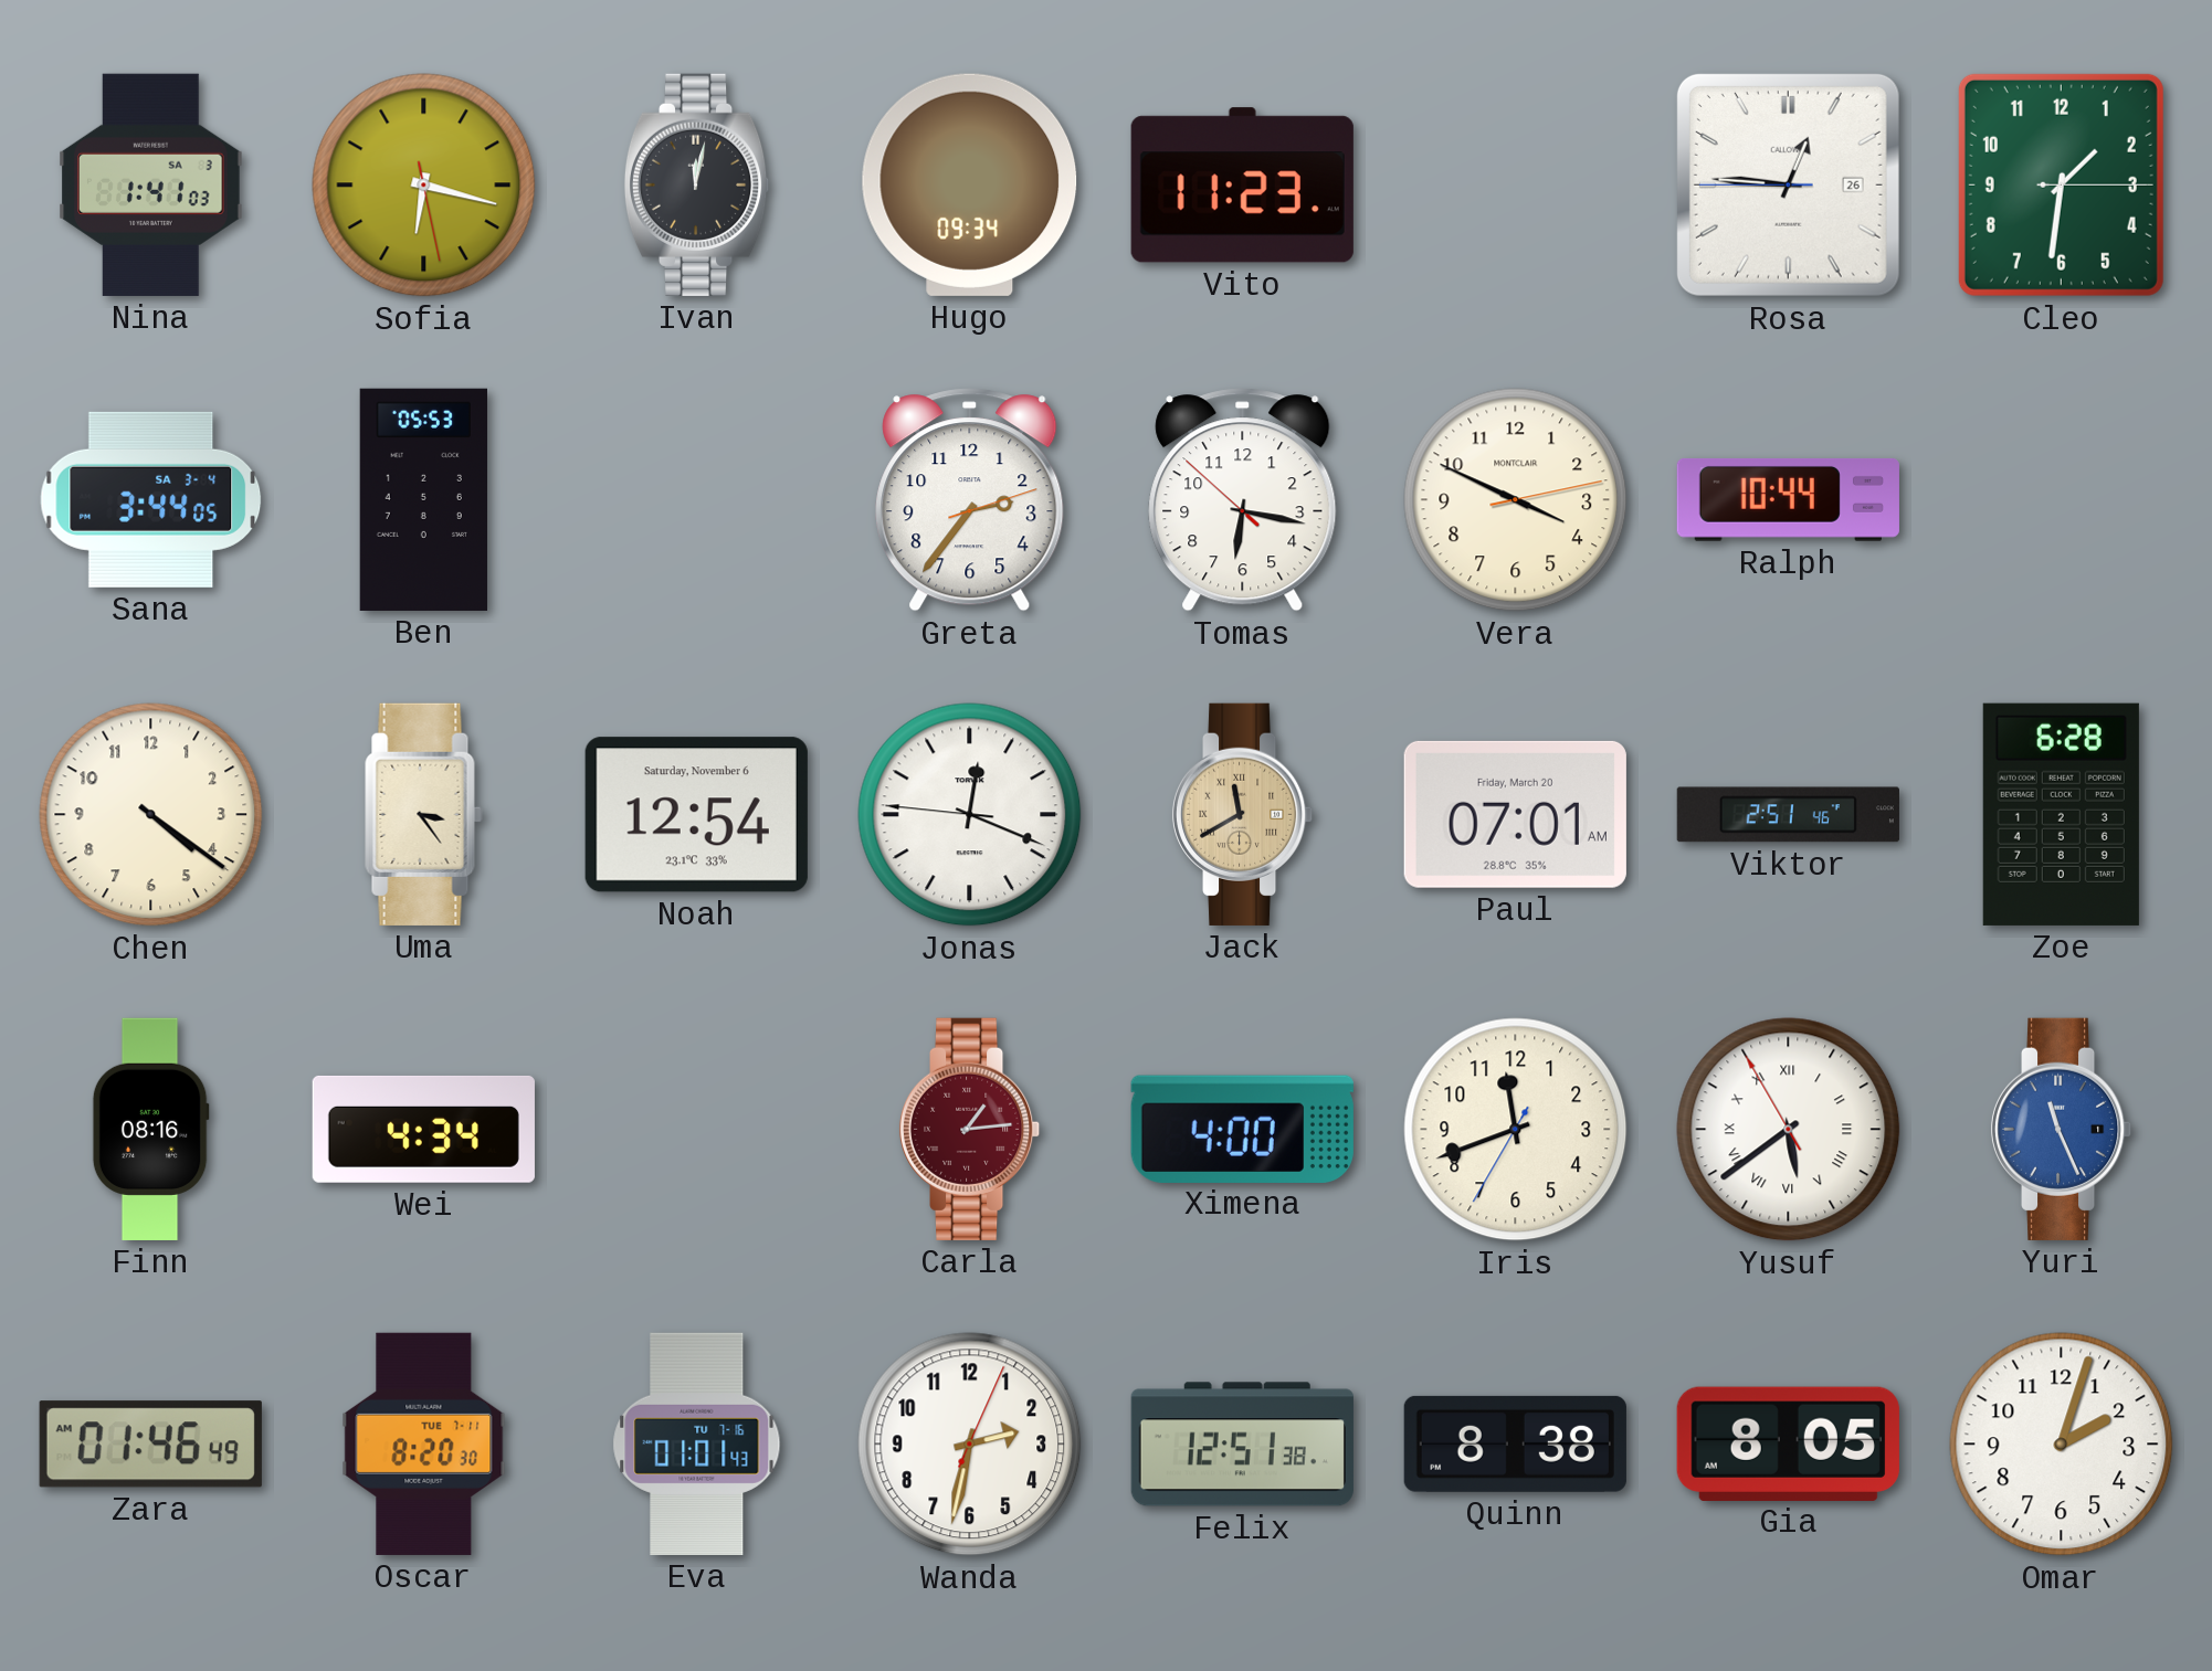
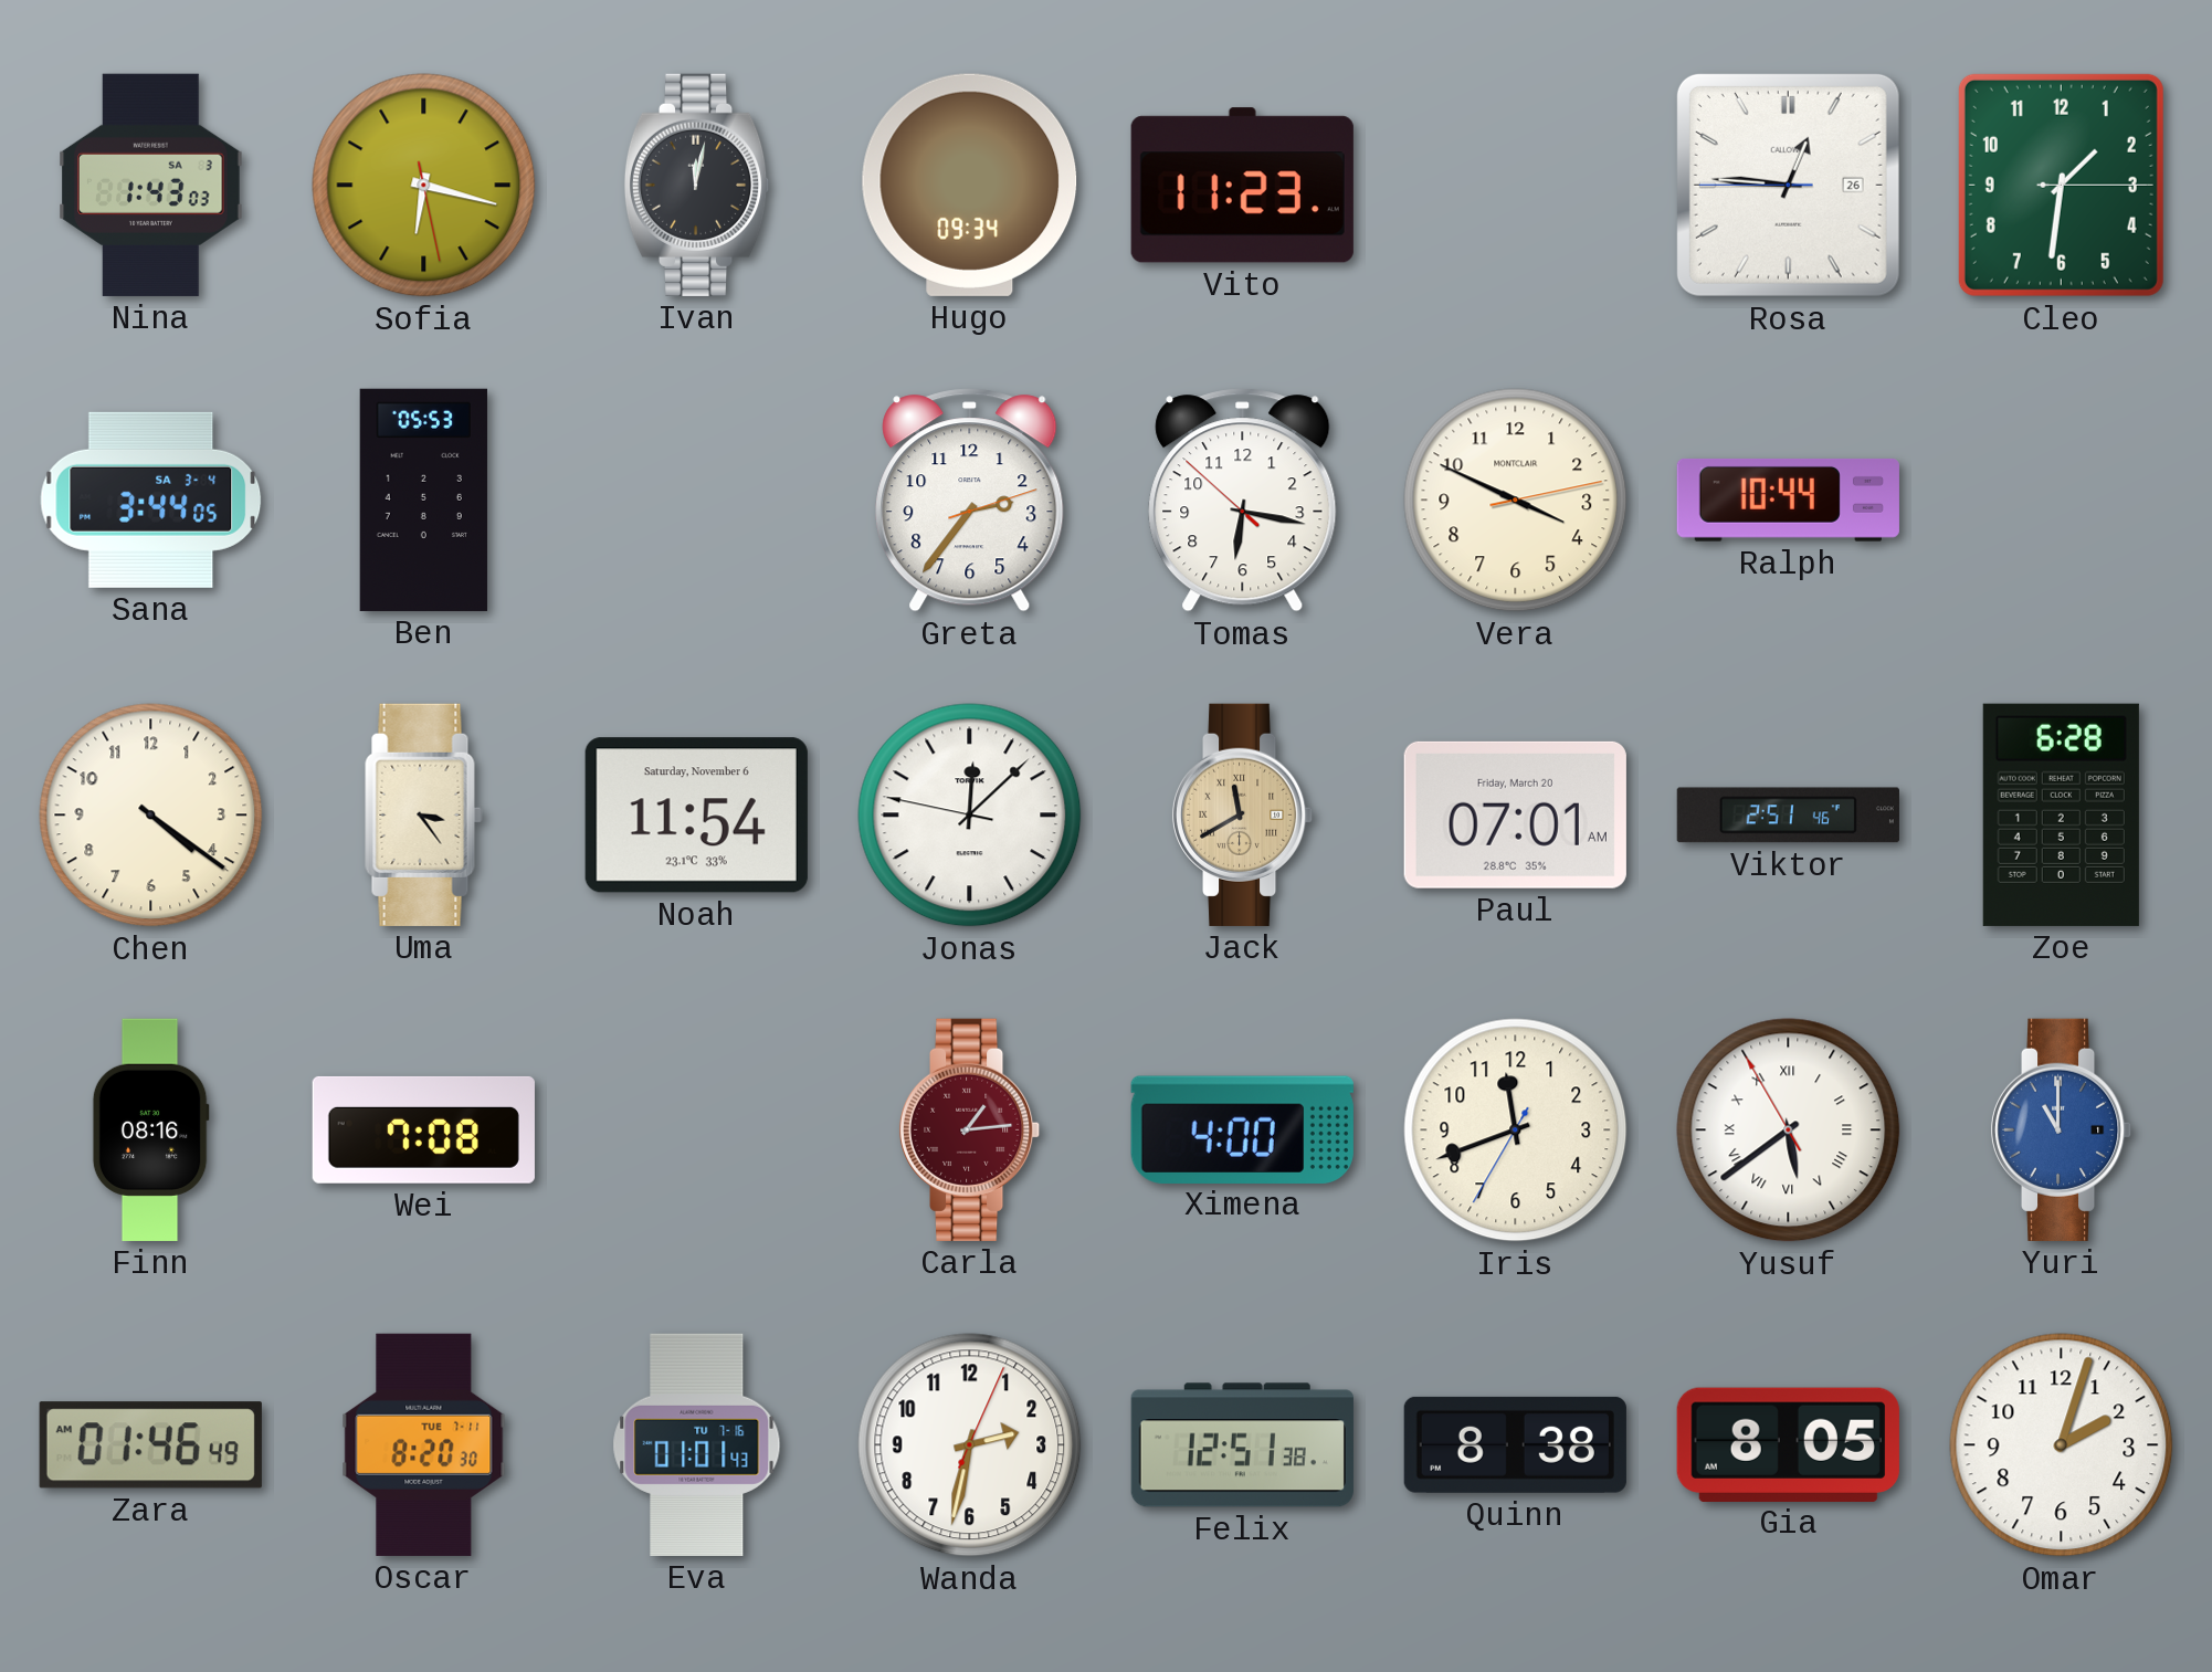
Nina: 1:41 -> 1:43 (151, 185)
Noah: 12:54 -> 11:54 (696, 816)
Jonas: 12:18 -> 12:07 (970, 816)
Wei: 4:34 -> 7:08 (423, 1129)
Yuri: 11:26 -> 11:00 (2062, 1129)
